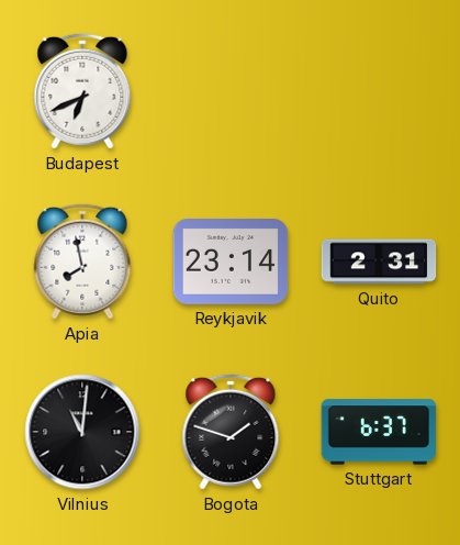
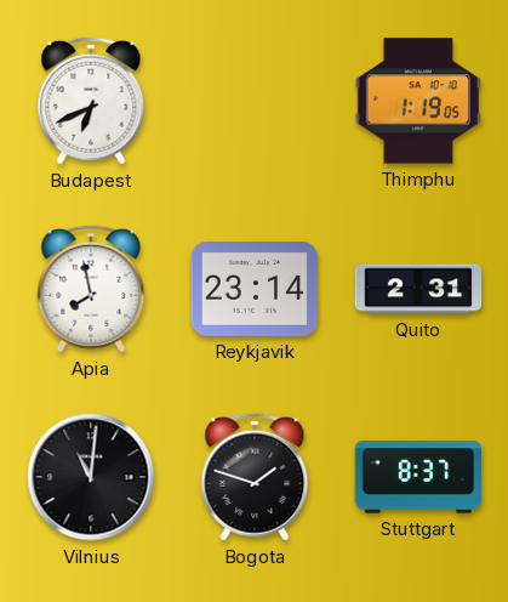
Thimphu: none -> 1:19 (417, 101)
Stuttgart: 6:37 -> 8:37 (418, 477)
